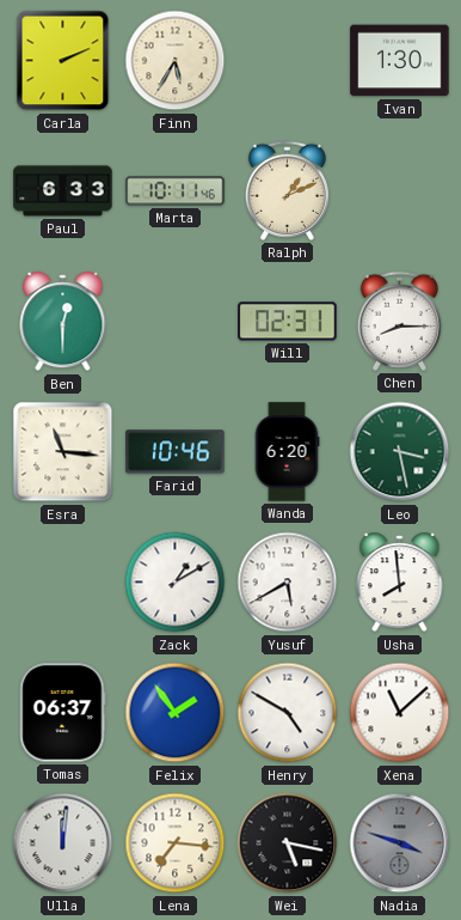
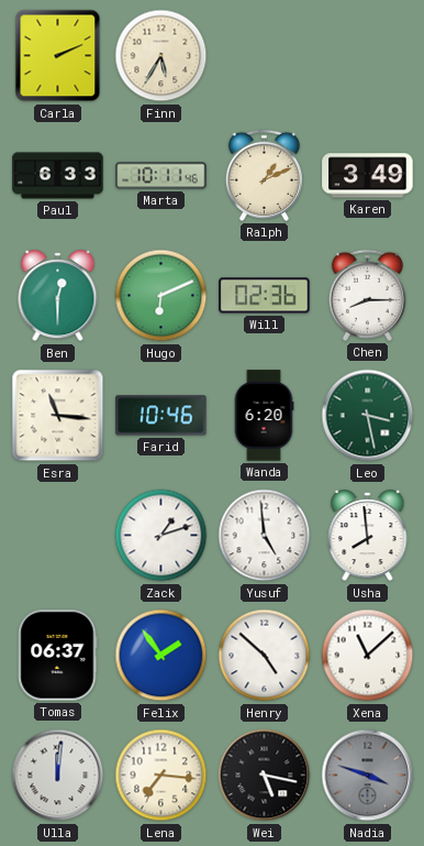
Ivan: 1:30 -> none (400, 61)
Karen: none -> 3:49 (368, 176)
Hugo: none -> 6:11 (161, 296)
Will: 02:31 -> 02:36 (265, 296)
Zack: 1:10 -> 1:12 (161, 536)
Yusuf: 5:40 -> 4:59 (265, 536)
Henry: 4:50 -> 4:52 (265, 656)
